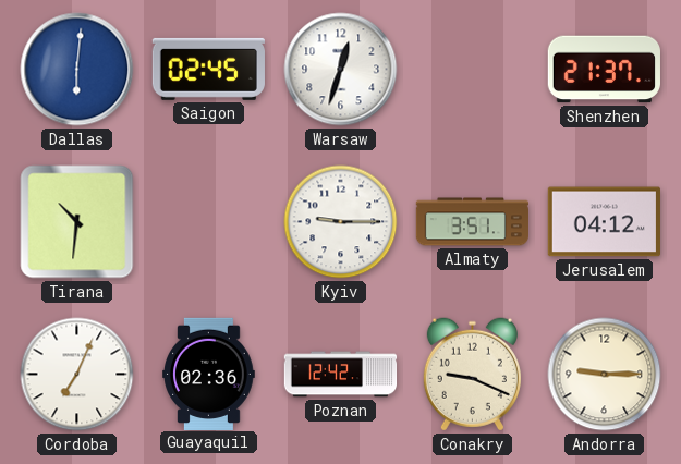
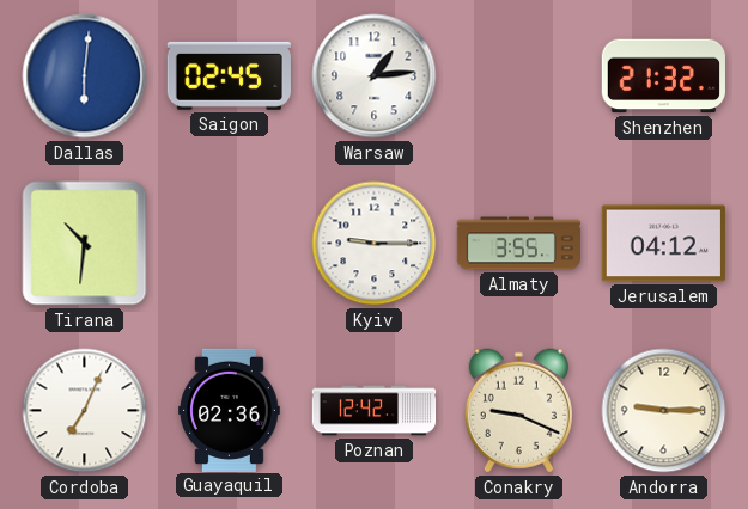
Warsaw: 12:33 -> 1:14 (375, 76)
Shenzhen: 21:37 -> 21:32 (663, 76)
Almaty: 3:51 -> 3:55 (518, 244)
